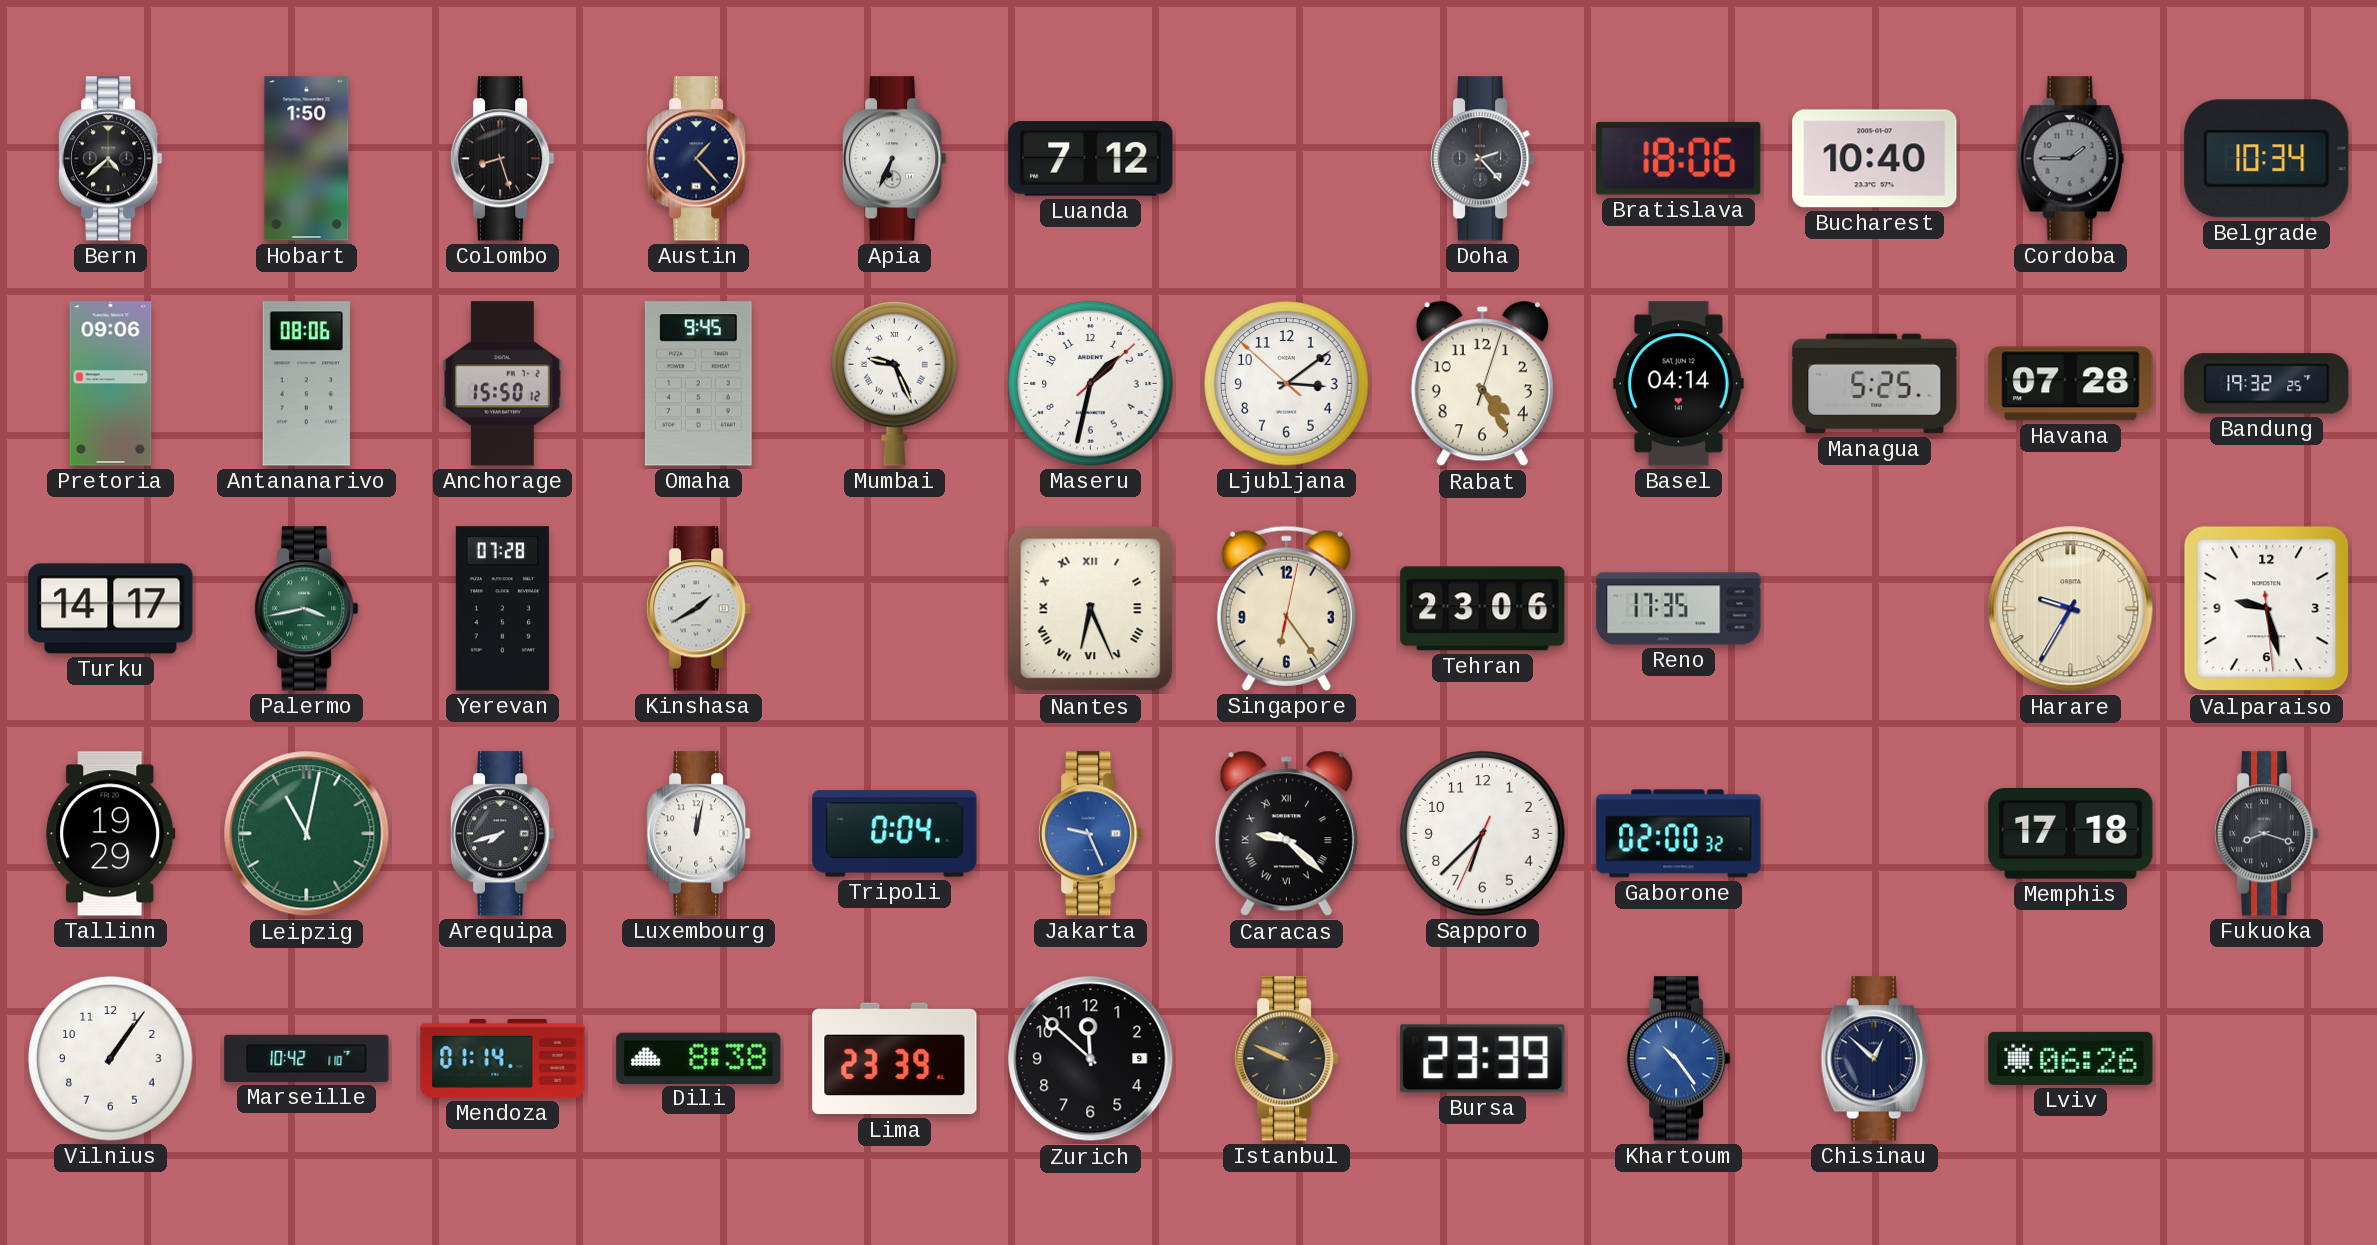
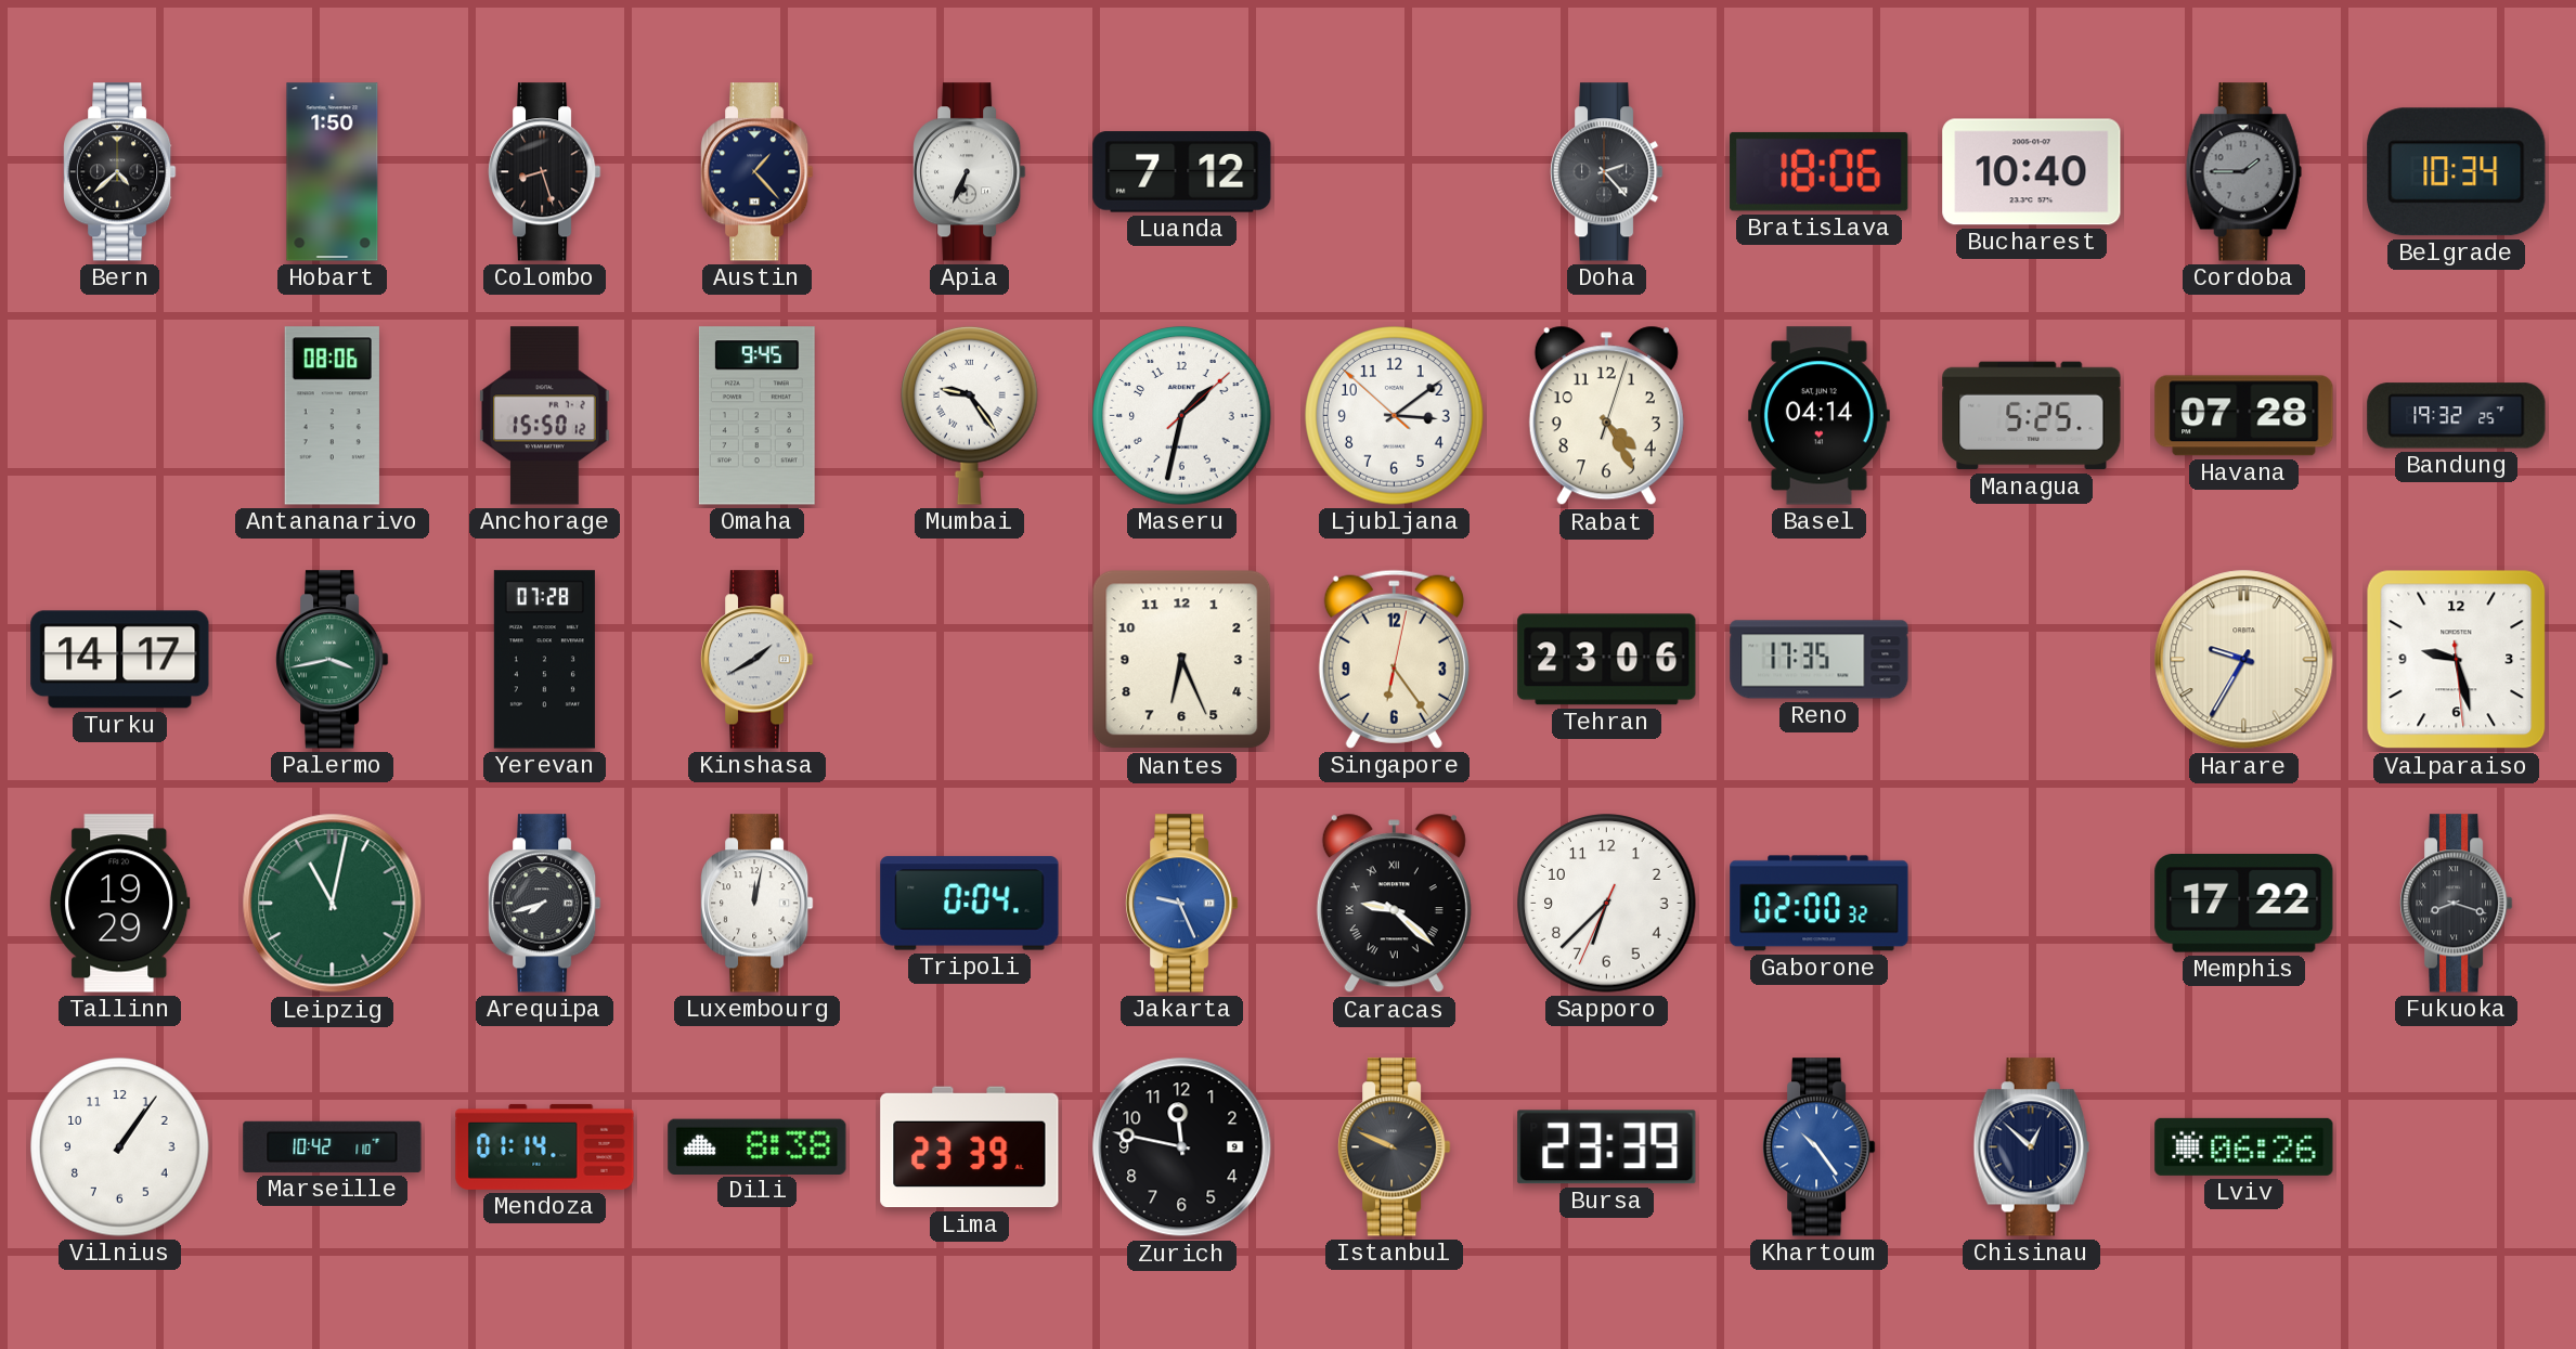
Pretoria: 09:06 -> none (111, 384)
Mumbai: 9:26 -> 9:24 (970, 415)
Nantes numerals: Roman -> Arabic (1182, 660)
Memphis: 17:18 -> 17:22 (2244, 904)
Zurich: 11:52 -> 11:47 (1182, 1147)
